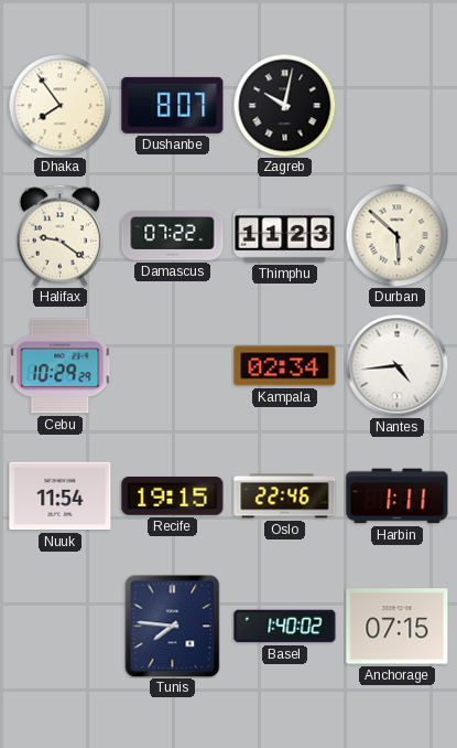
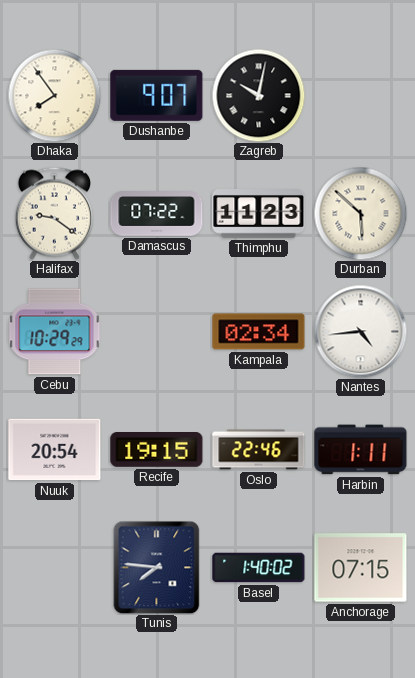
Dushanbe: 8:07 -> 9:07 (157, 95)
Nuuk: 11:54 -> 20:54 (55, 450)
